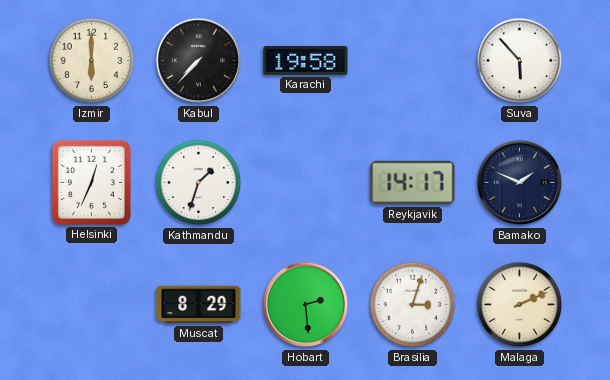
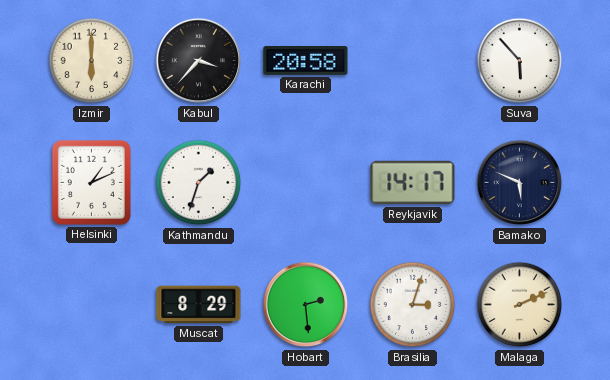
Kabul: 7:37 -> 3:37 (199, 61)
Karachi: 19:58 -> 20:58 (306, 60)
Helsinki: 12:34 -> 1:11 (91, 182)
Bamako: 1:49 -> 5:49 (520, 183)
